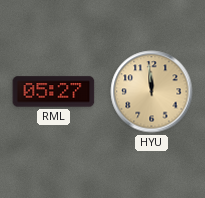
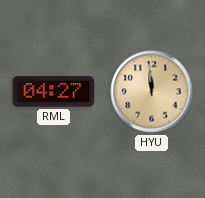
RML: 05:27 -> 04:27 (54, 92)
